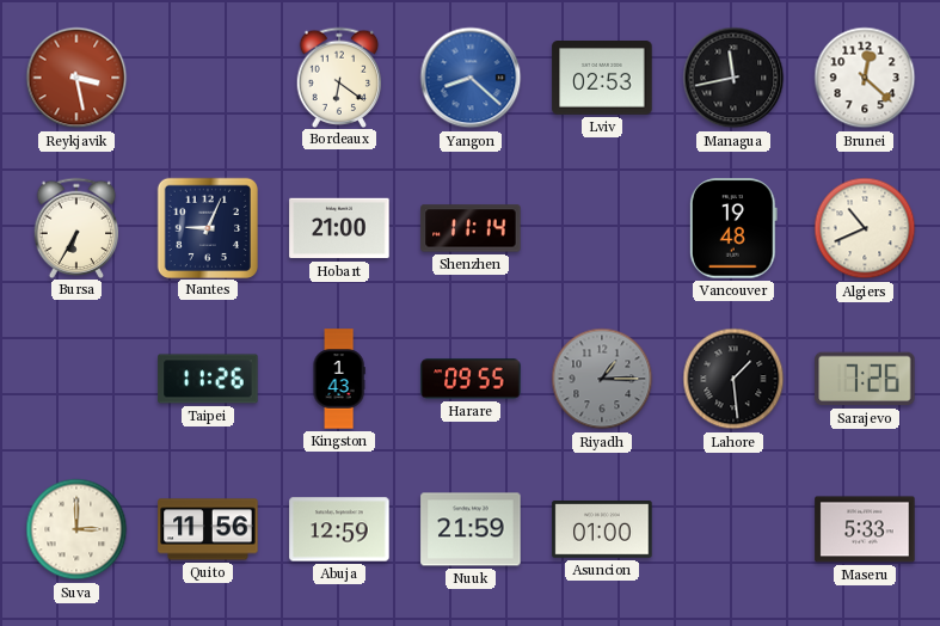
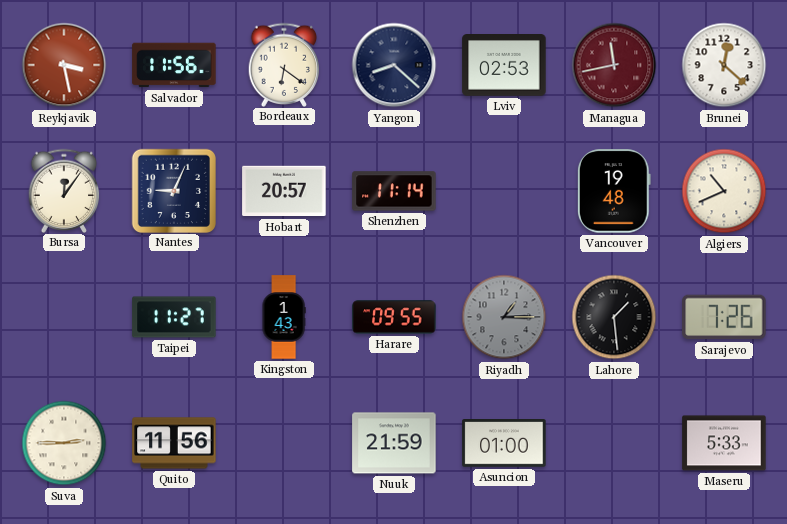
Salvador: none -> 11:56 (174, 65)
Yangon dial: blue -> navy (394, 65)
Managua dial: black -> burgundy (614, 65)
Bursa: 6:35 -> 12:06 (64, 190)
Hobart: 21:00 -> 20:57 (284, 191)
Taipei: 11:26 -> 11:27 (174, 317)
Suva: 3:00 -> 2:45 (64, 443)
Abuja: 12:59 -> none (339, 529)
